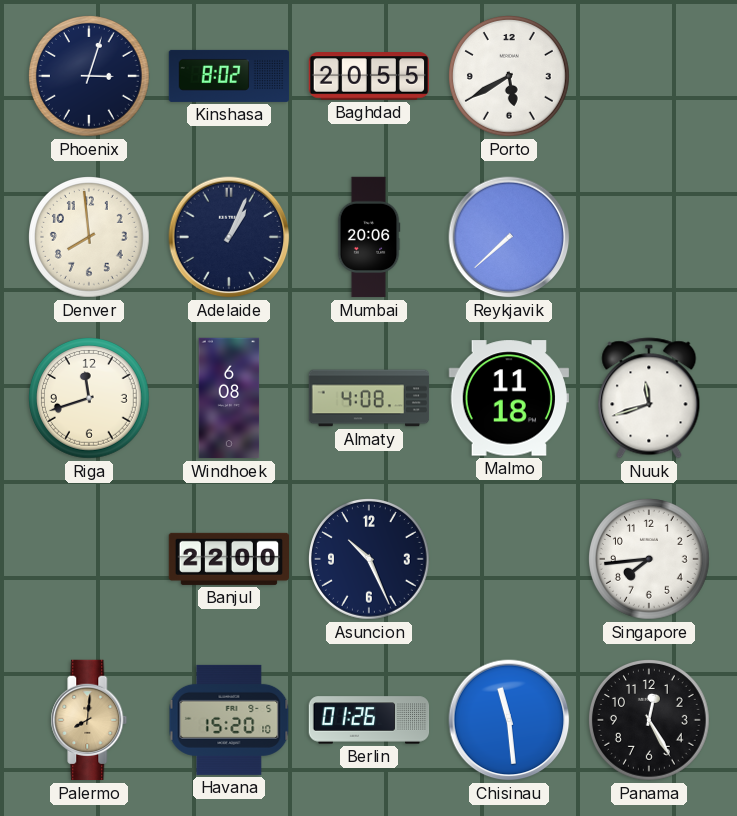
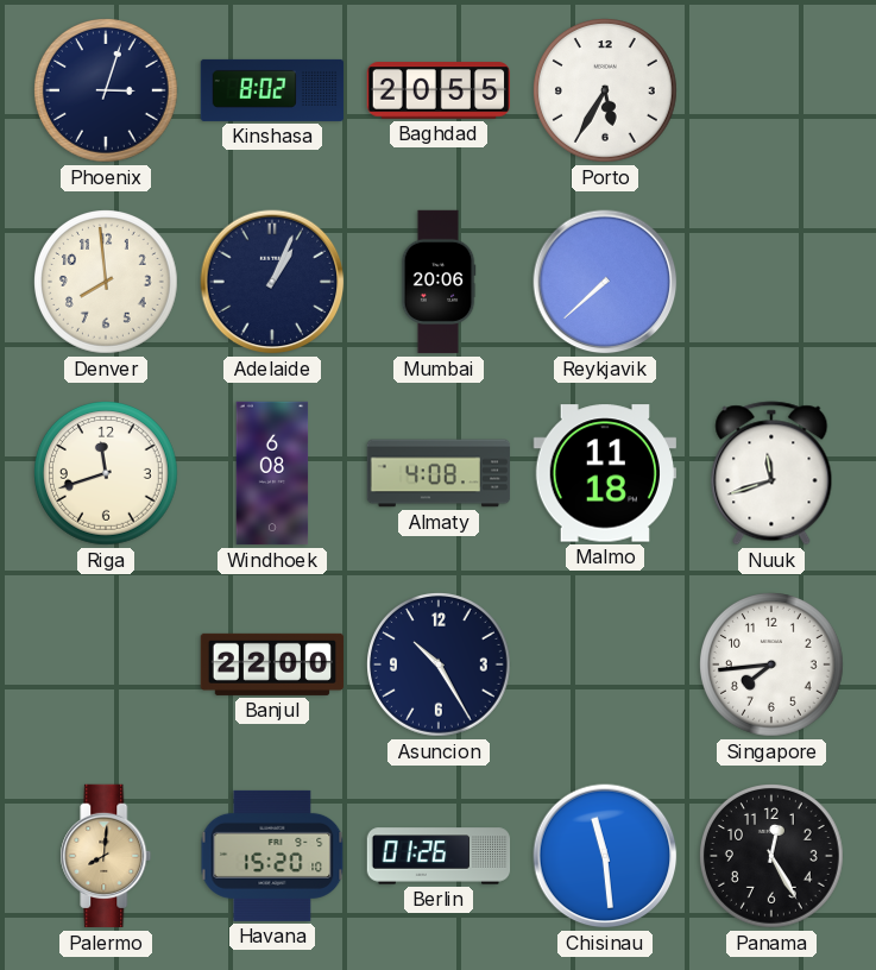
Porto: 5:40 -> 5:35 (606, 92)
Asuncion: 10:26 -> 10:25 (440, 666)
